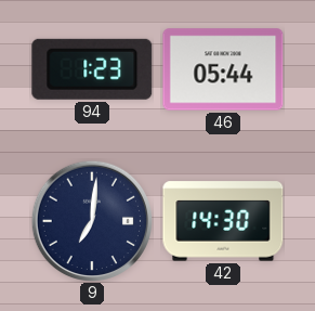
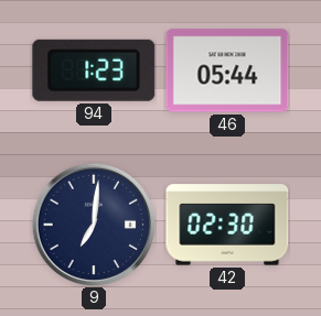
42: 14:30 -> 02:30 (227, 225)
